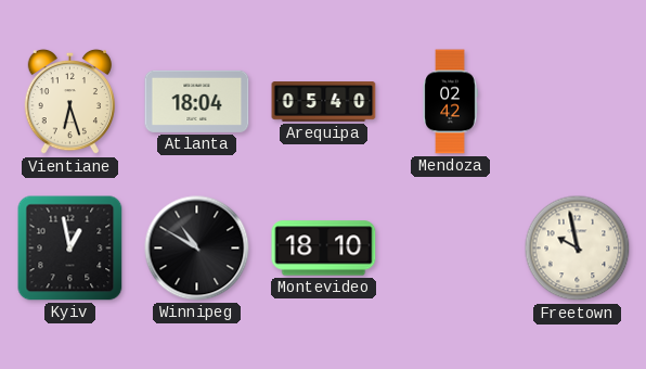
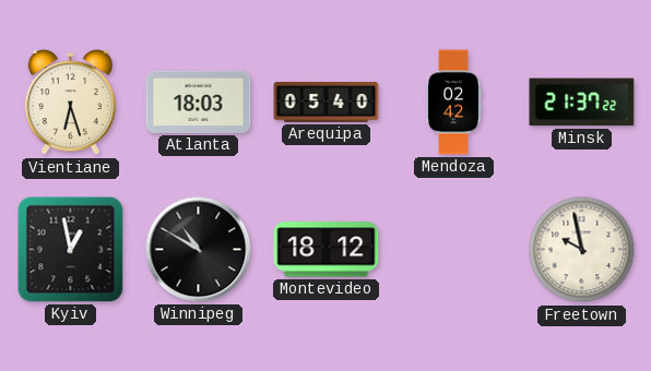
Atlanta: 18:04 -> 18:03 (199, 101)
Minsk: none -> 21:37 (582, 103)
Montevideo: 18:10 -> 18:12 (327, 250)
